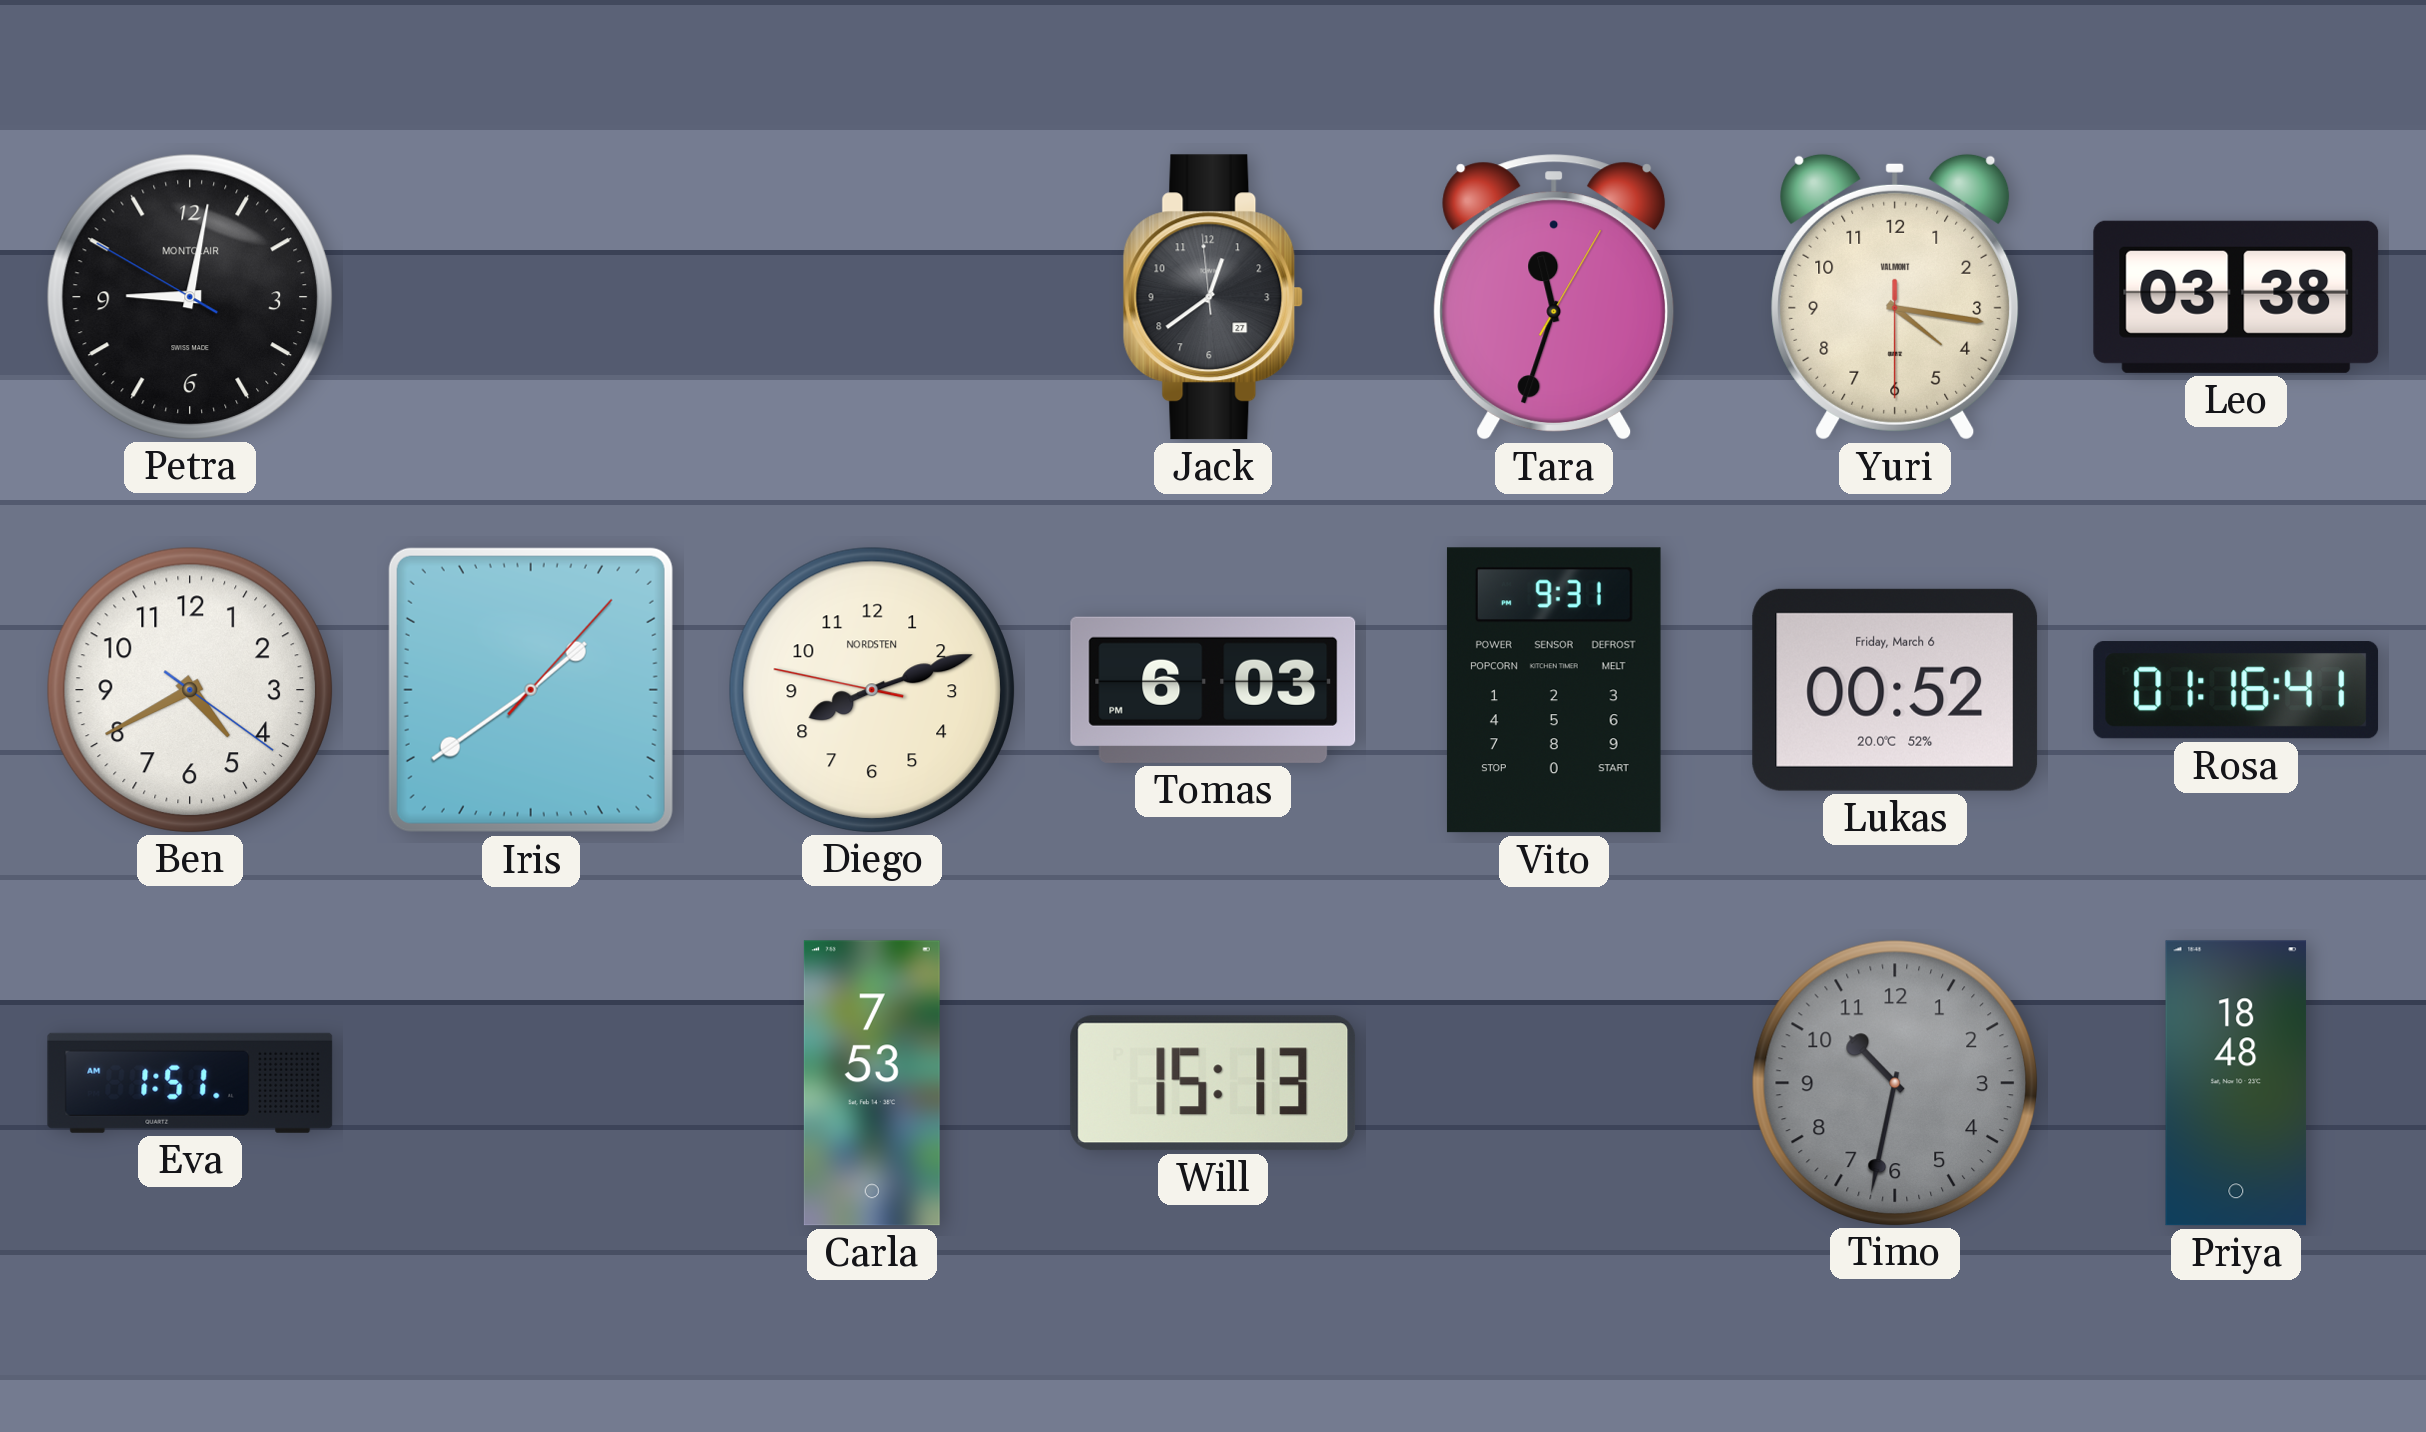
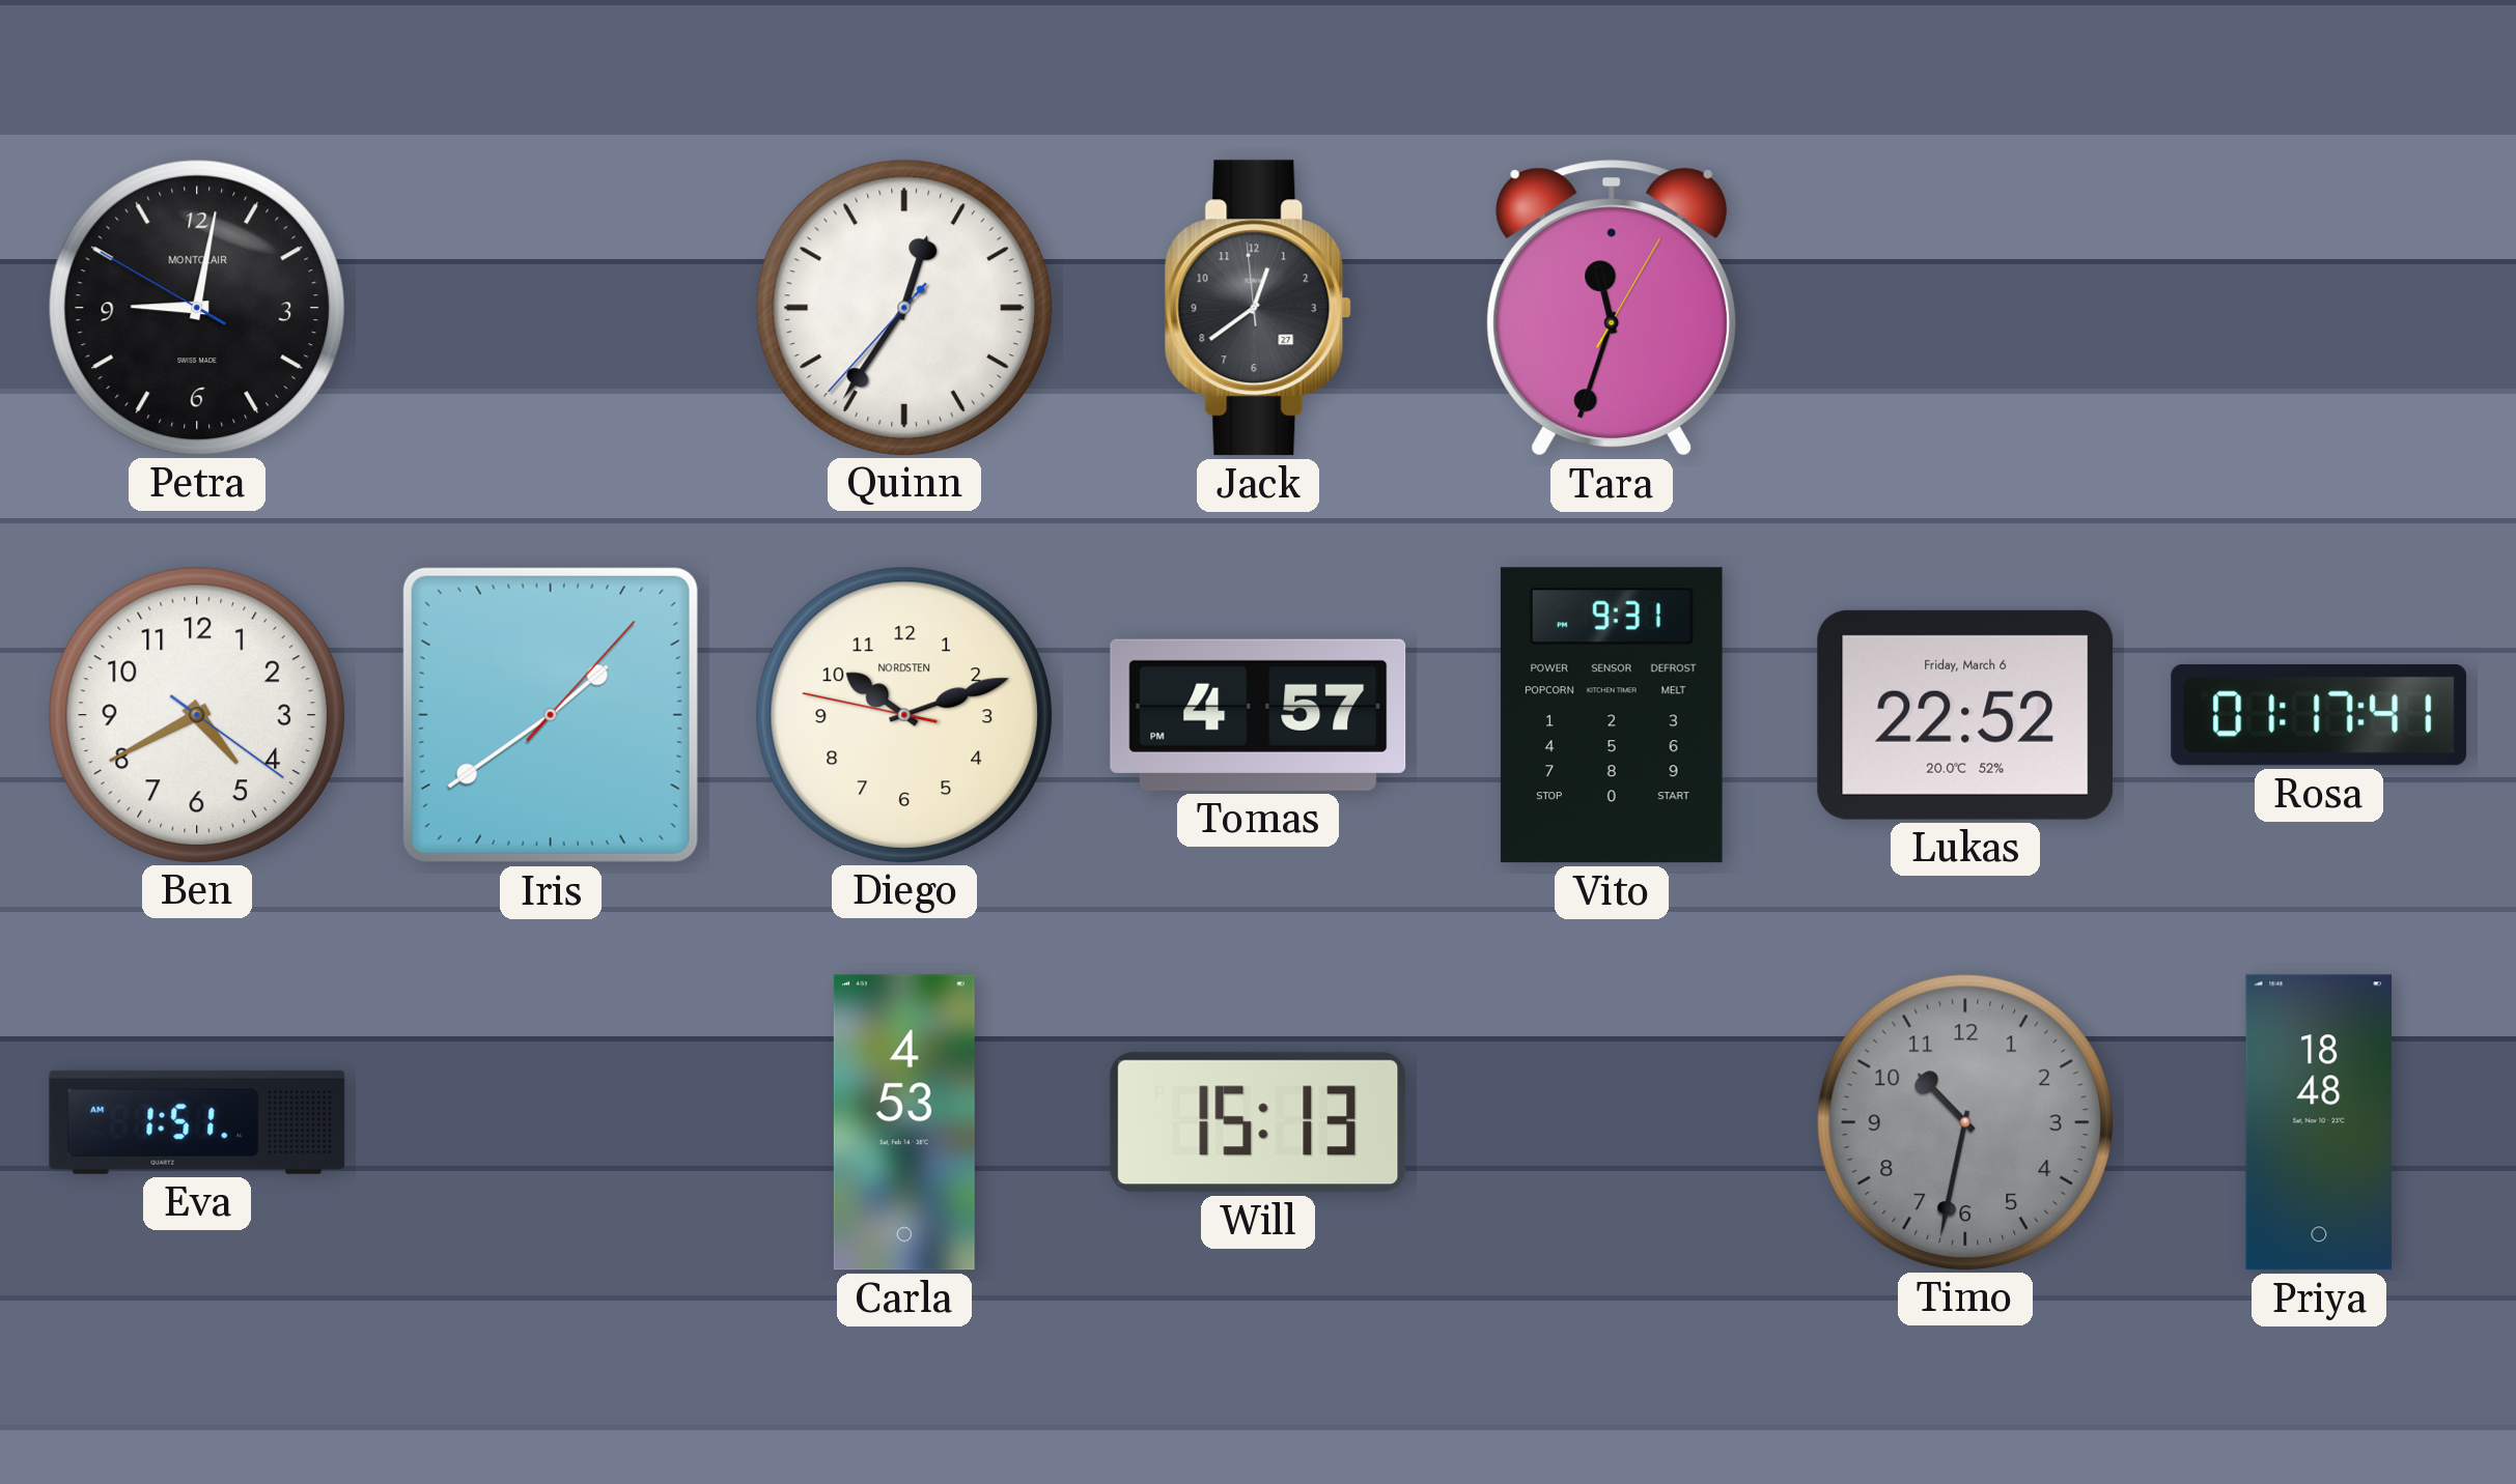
Quinn: none -> 12:35 (903, 307)
Yuri: 4:16 -> none (1895, 297)
Leo: 03:38 -> none (2236, 297)
Diego: 8:11 -> 10:11 (903, 714)
Tomas: 6:03 -> 4:57 (1258, 715)
Lukas: 00:52 -> 22:52 (1965, 715)
Rosa: 01:16 -> 01:17 (2319, 715)
Carla: 7:53 -> 4:53 (904, 1122)
